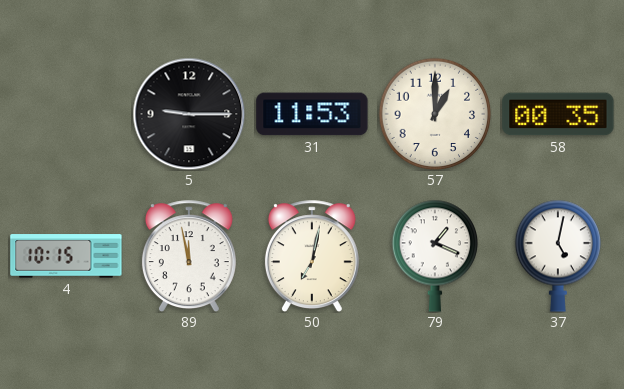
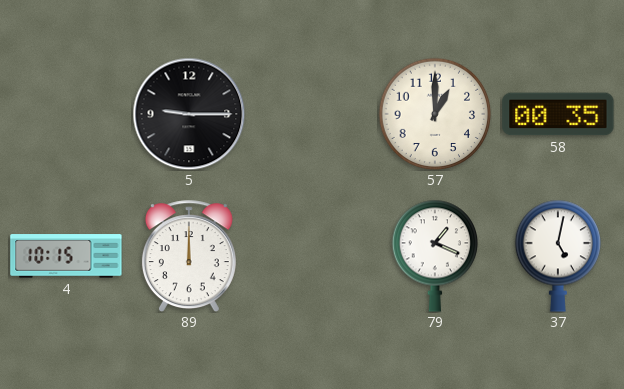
31: 11:53 -> none (312, 114)
89: 11:58 -> 12:00 (189, 256)
50: 7:02 -> none (312, 256)
